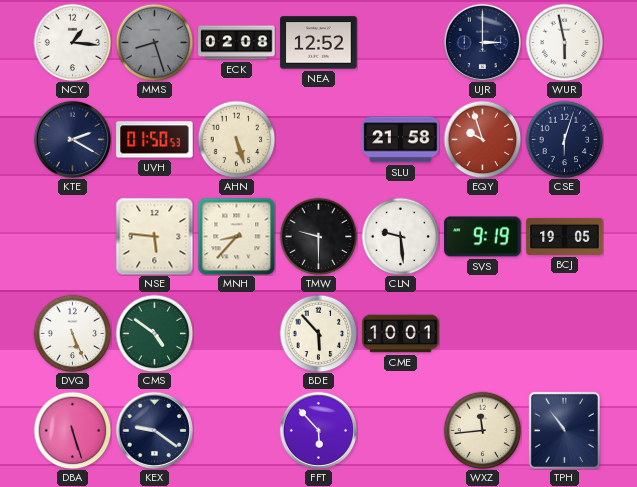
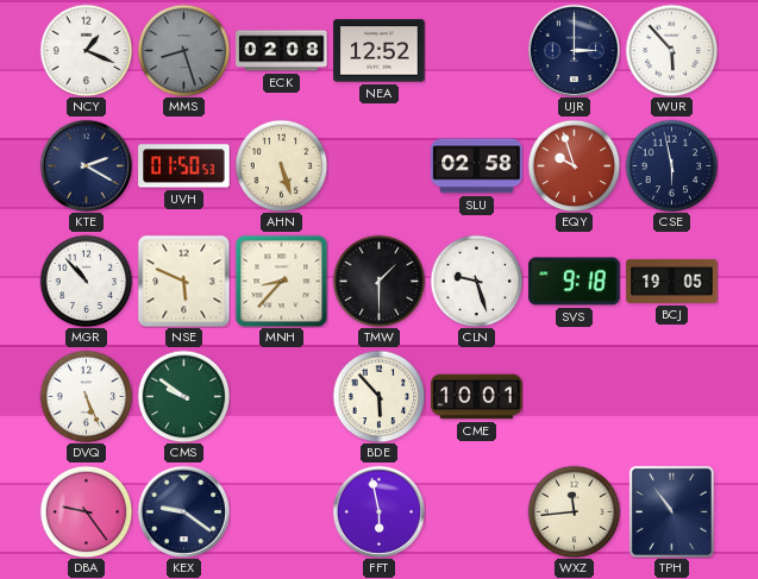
NCY: 1:16 -> 1:19 (86, 50)
WUR: 5:58 -> 5:53 (671, 50)
SLU: 21:58 -> 02:58 (477, 166)
CSE: 6:03 -> 5:58 (671, 165)
MGR: none -> 10:53 (86, 281)
NSE: 5:46 -> 5:49 (183, 281)
TMW: 9:30 -> 1:30 (378, 281)
CLN: 9:29 -> 9:27 (476, 281)
SVS: 9:19 -> 9:18 (575, 282)
CMS: 4:51 -> 9:51 (183, 396)
DBA: 5:27 -> 9:24 (86, 511)
FFT: 5:53 -> 5:58 (378, 511)
